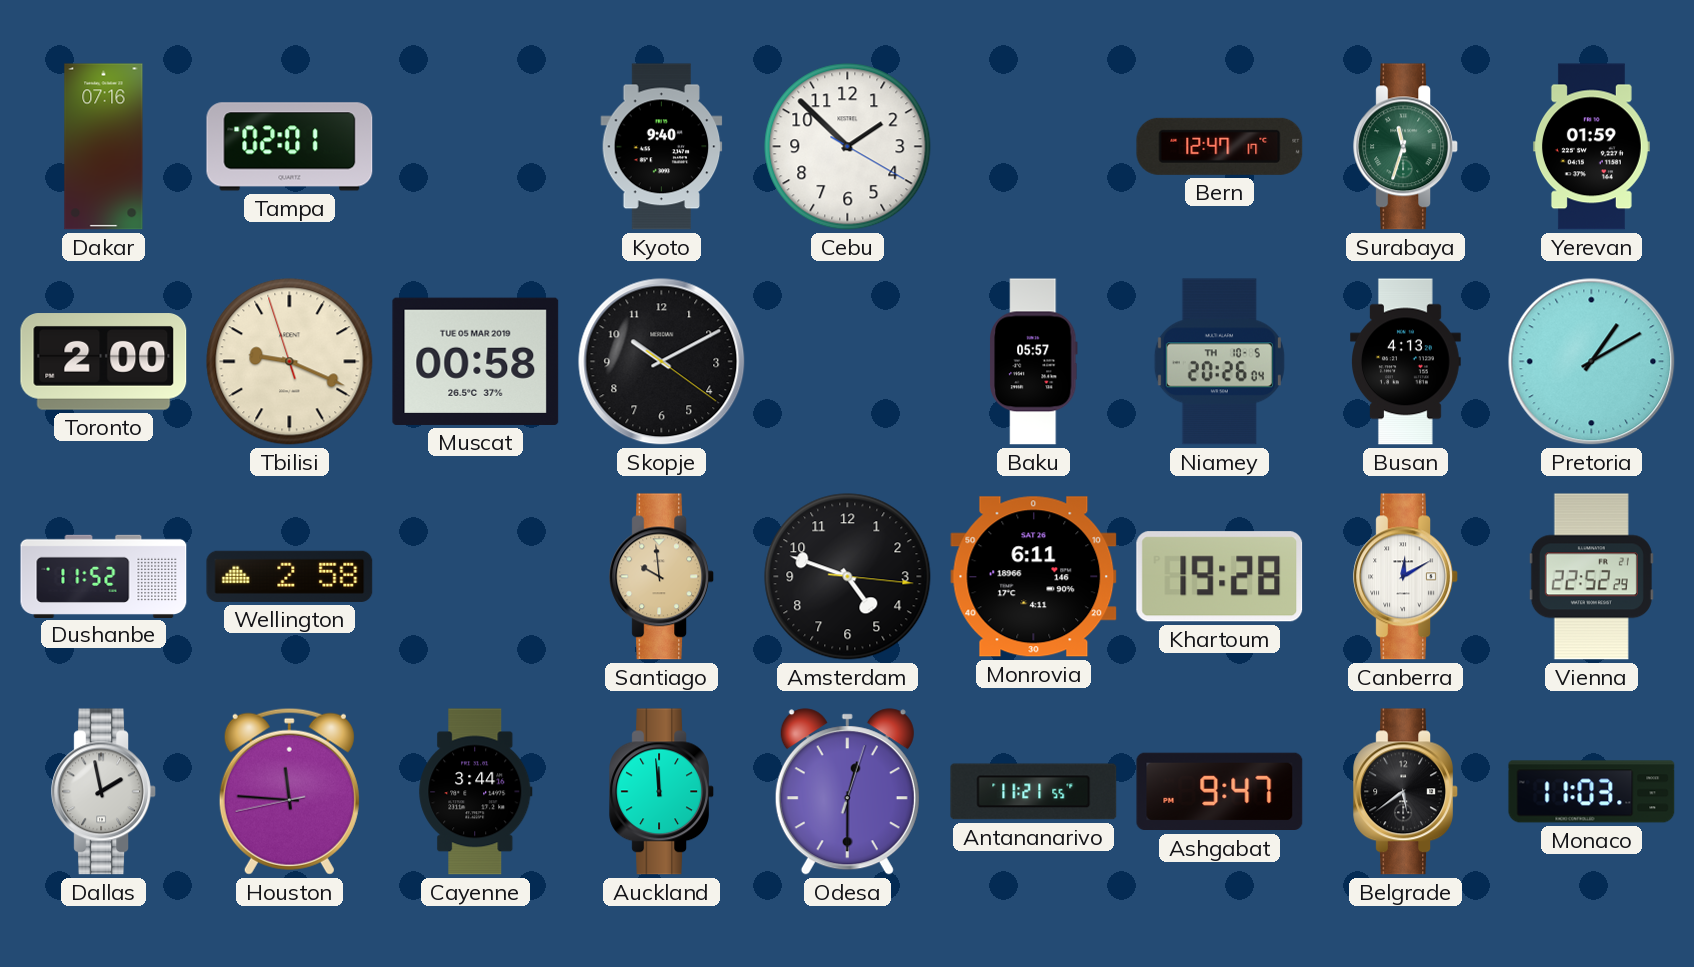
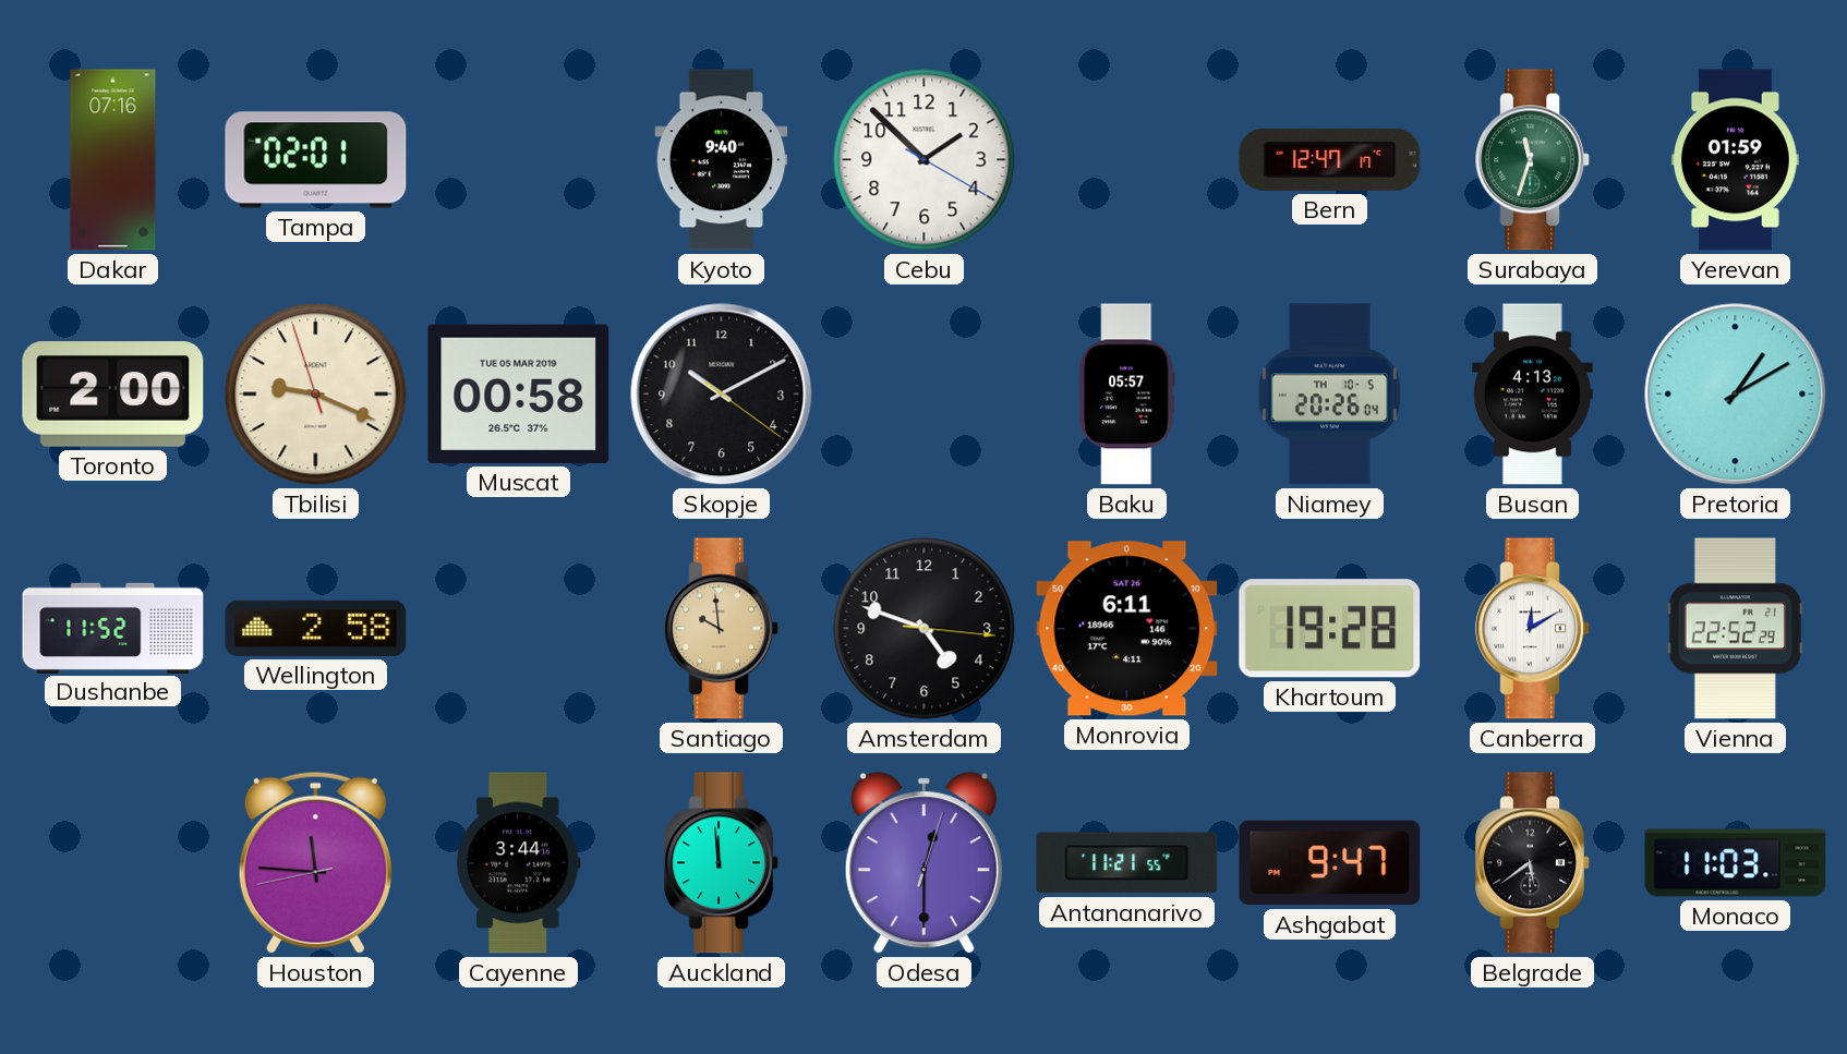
Dallas: 1:58 -> none (103, 792)
